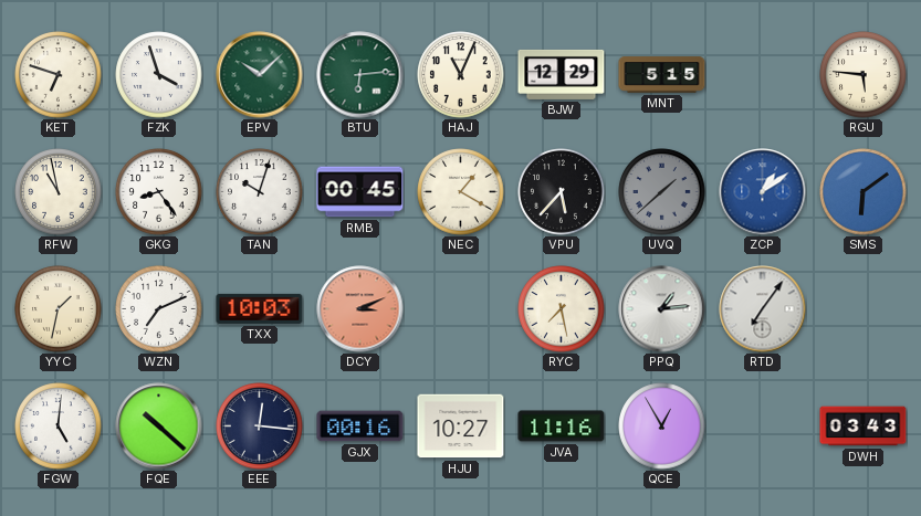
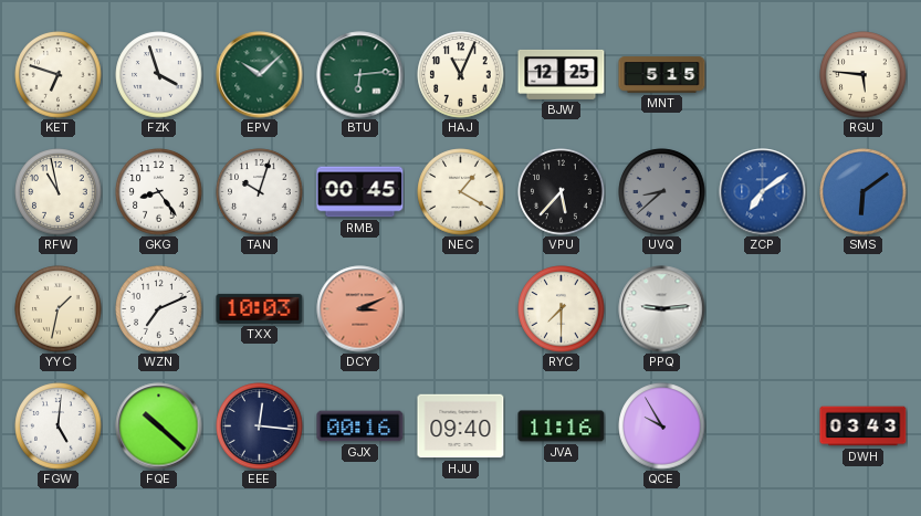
BJW: 12:29 -> 12:25 (562, 74)
UVQ: 1:38 -> 8:38 (662, 192)
ZCP: 1:09 -> 7:09 (763, 192)
RYC: 7:28 -> 7:30 (562, 309)
PPQ: 1:14 -> 9:14 (662, 309)
RTD: 7:06 -> none (763, 309)
HJU: 10:27 -> 09:40 (461, 427)
QCE: 12:55 -> 9:55 (662, 427)
